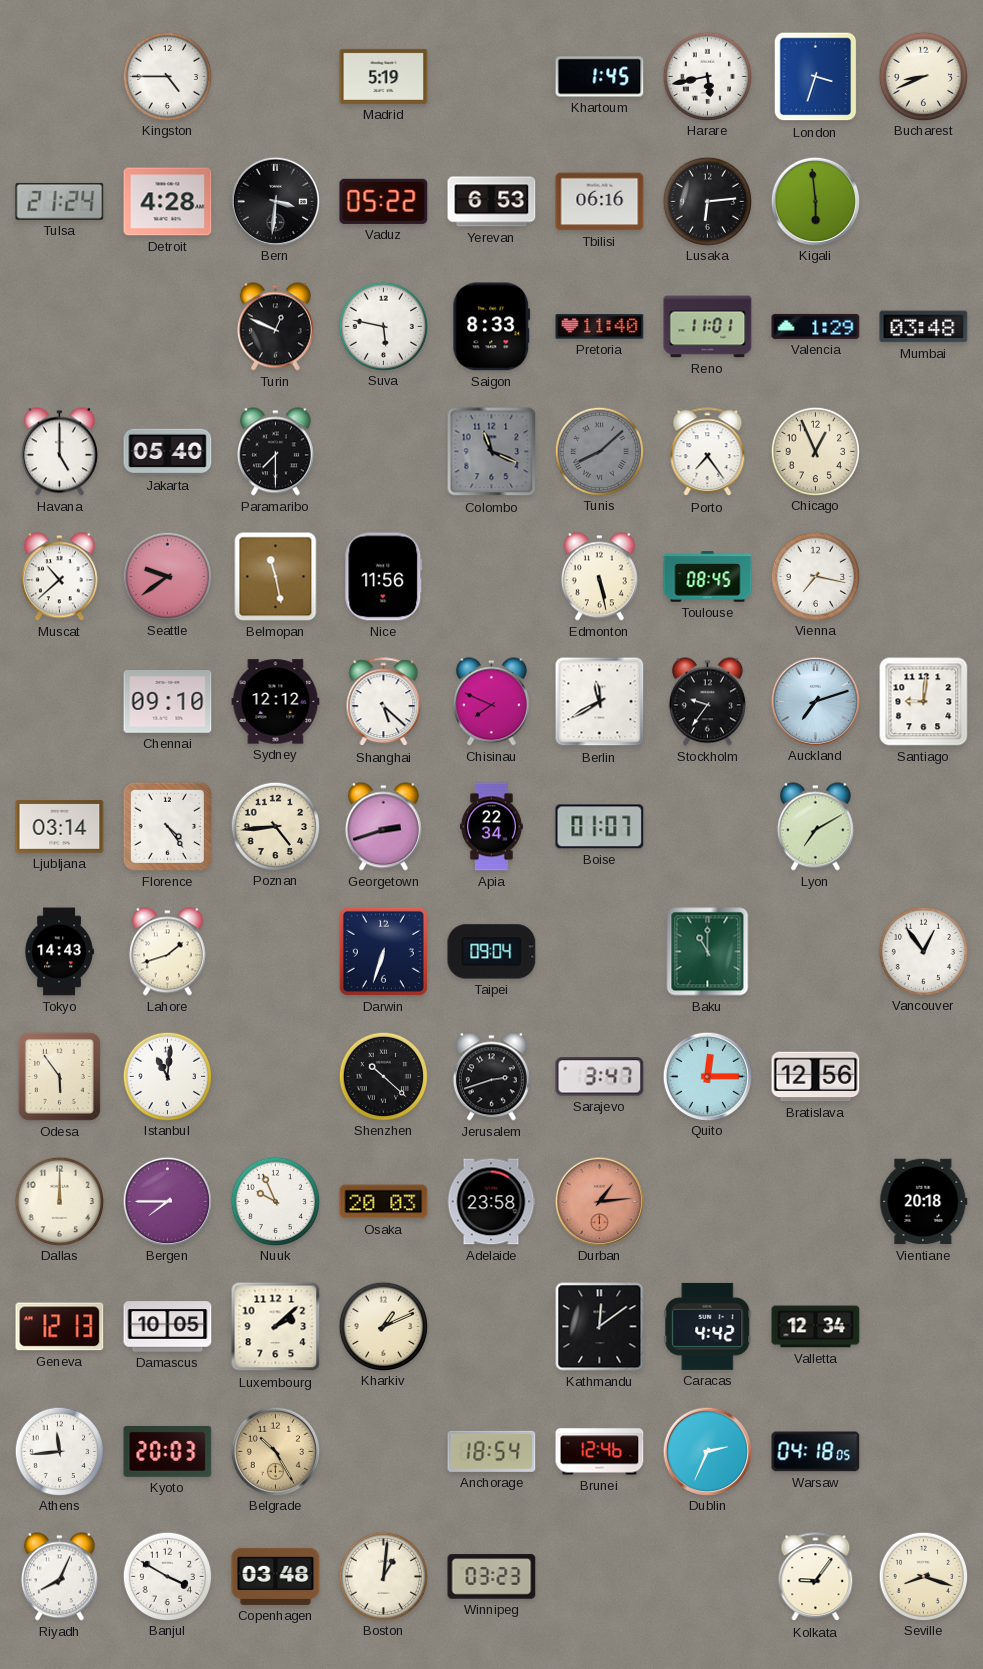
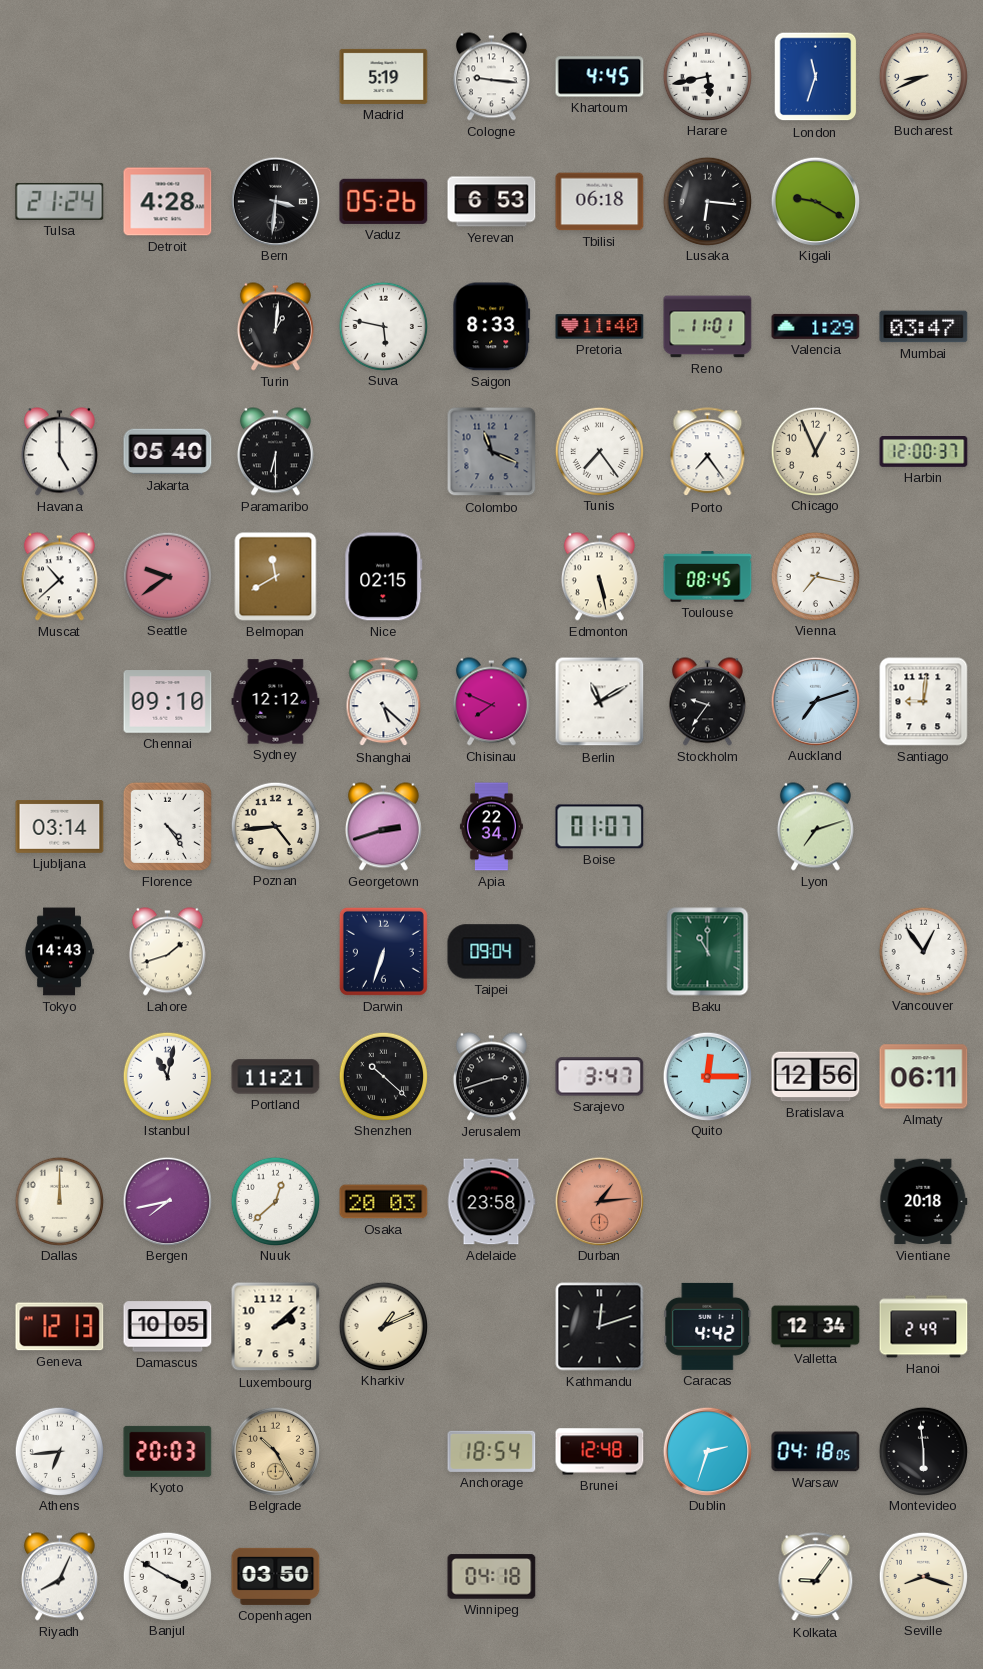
Kingston: 4:45 -> none (167, 76)
Cologne: none -> 9:16 (491, 77)
Khartoum: 1:45 -> 4:45 (600, 77)
London: 3:33 -> 11:33 (816, 77)
Vaduz: 05:22 -> 05:26 (384, 201)
Tbilisi: 06:16 -> 06:18 (600, 202)
Lusaka: 6:14 -> 6:16 (707, 201)
Kigali: 5:59 -> 9:20 (815, 201)
Turin: 12:49 -> 1:01 (275, 327)
Mumbai: 03:48 -> 03:47 (924, 327)
Paramaribo: 7:30 -> 6:30 (275, 452)
Tunis: 8:08 -> 7:24 (599, 451)
Tunis dial: grey -> white (599, 451)
Harbin: none -> 12:00 (924, 452)
Belmopan: 11:28 -> 11:40 (276, 577)
Nice: 11:56 -> 02:15 (384, 577)
Berlin: 11:40 -> 11:10 (600, 702)
Lyon: 7:10 -> 7:12 (815, 827)
Odesa: 5:54 -> none (59, 1076)
Istanbul: 11:01 -> 11:02 (167, 1076)
Portland: none -> 11:21 (276, 1077)
Almaty: none -> 06:11 (924, 1077)
Bergen: 7:45 -> 7:43 (167, 1201)
Nuuk: 9:56 -> 12:38 (275, 1201)
Kathmandu: 12:09 -> 12:12 (600, 1327)
Hanoi: none -> 2:49 (924, 1327)
Athens: 11:44 -> 6:44 (59, 1451)
Brunei: 12:46 -> 12:48 (600, 1452)
Dublin: 2:34 -> 2:33 (707, 1451)
Montevideo: none -> 5:59 (923, 1451)
Copenhagen: 03:48 -> 03:50 (276, 1576)
Boston: 1:01 -> none (383, 1576)
Winnipeg: 03:23 -> 04:18 (492, 1577)
